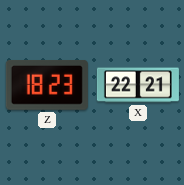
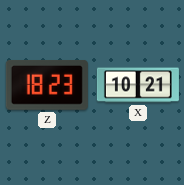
X: 22:21 -> 10:21 (138, 85)
